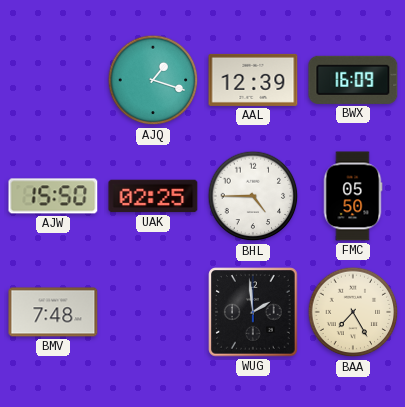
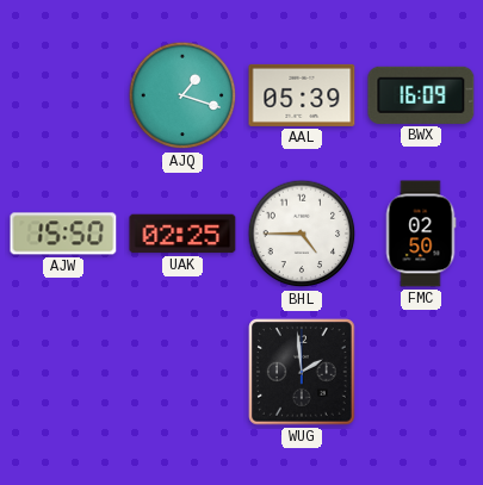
AAL: 12:39 -> 05:39 (302, 95)
FMC: 05:50 -> 02:50 (421, 234)
BMV: 7:48 -> none (53, 312)
BAA: 7:25 -> none (353, 312)
